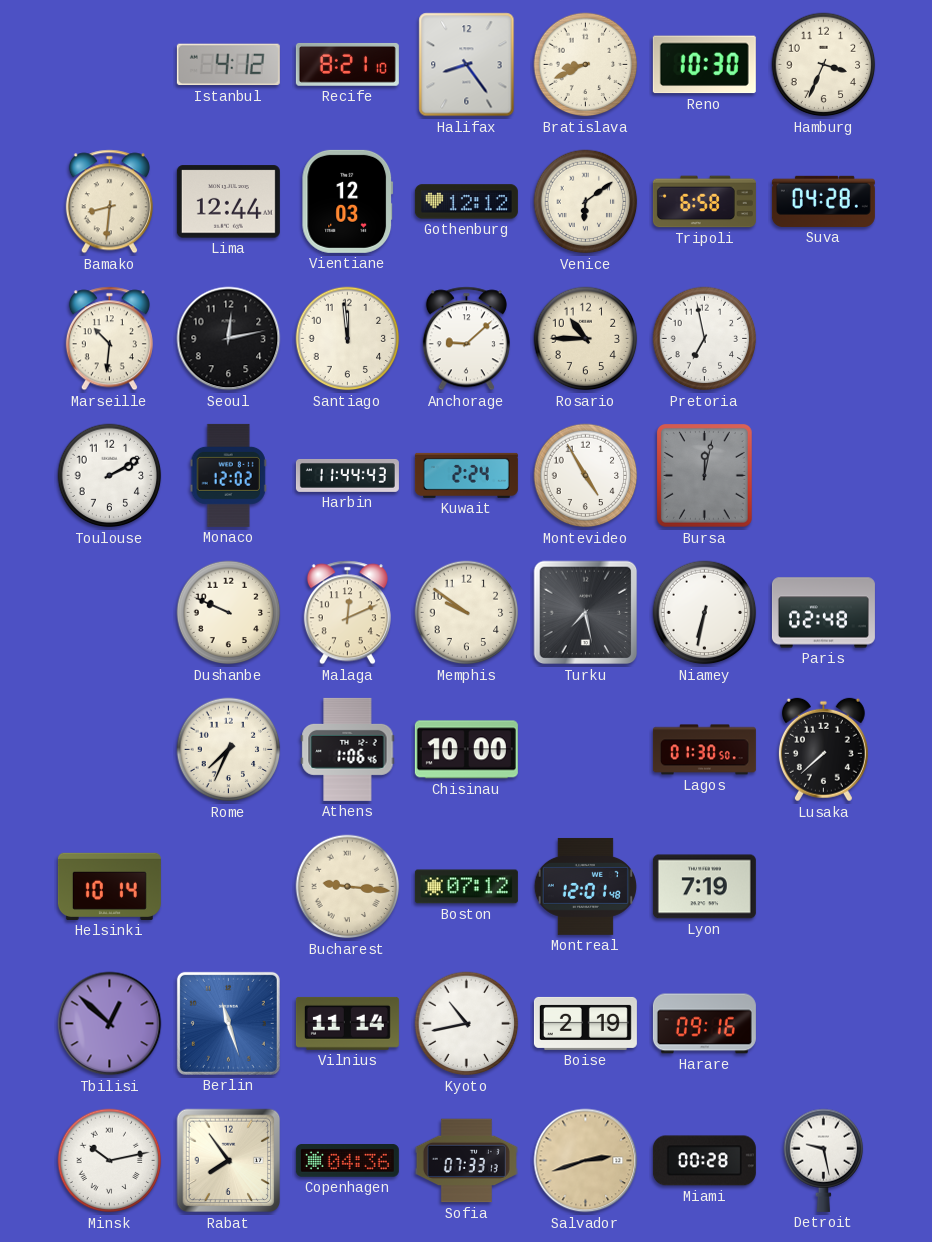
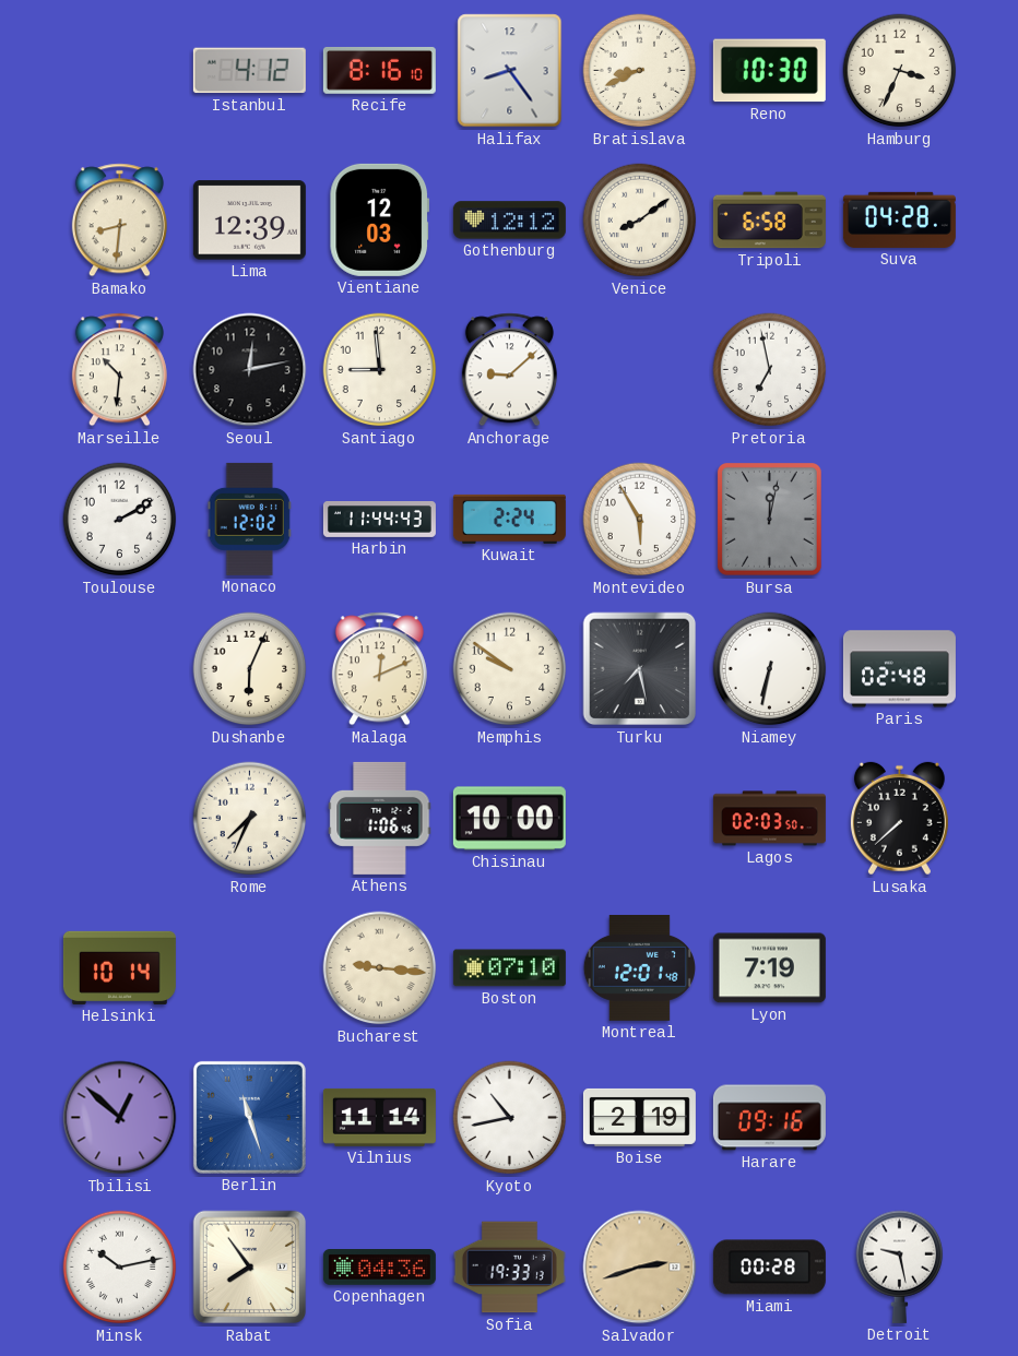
Recife: 8:21 -> 8:16 (379, 70)
Lima: 12:44 -> 12:39 (249, 221)
Venice: 6:09 -> 8:09 (640, 221)
Santiago: 11:59 -> 8:59 (380, 370)
Rosario: 10:45 -> none (586, 339)
Montevideo: 4:55 -> 5:55 (640, 520)
Dushanbe: 9:49 -> 6:04 (250, 669)
Lagos: 01:30 -> 02:03 (769, 819)
Boston: 07:12 -> 07:10 (509, 968)
Sofia: 07:33 -> 19:33 (509, 1268)
